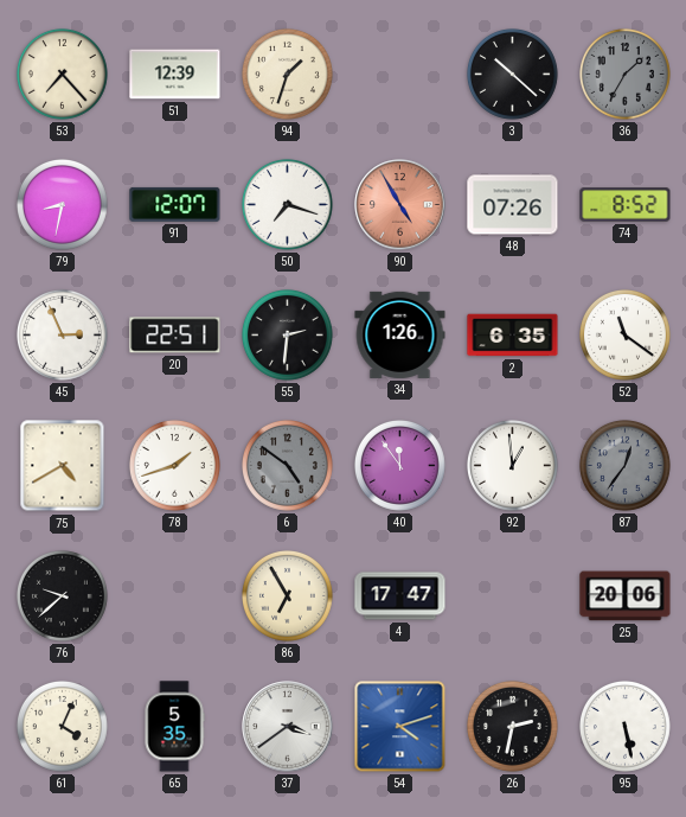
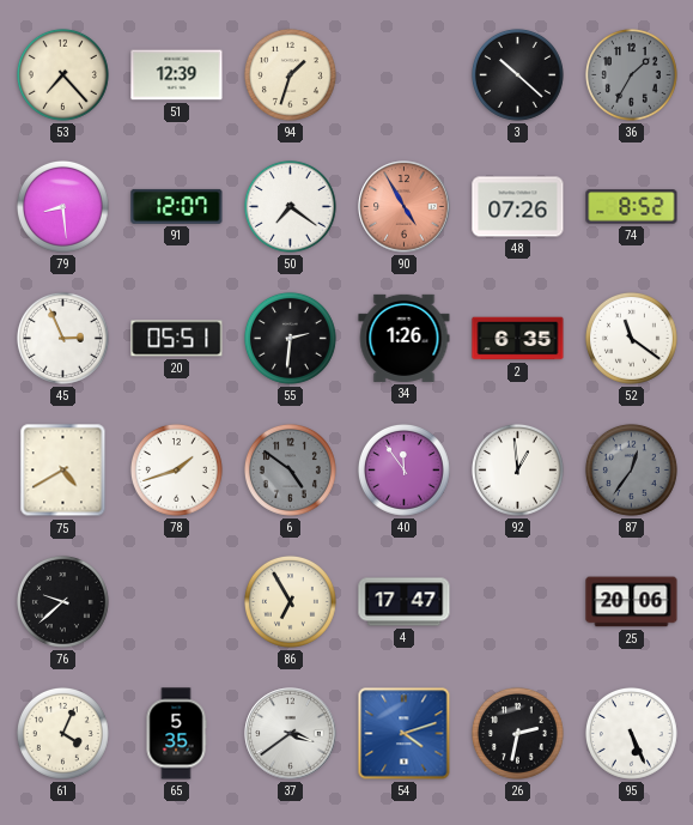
79: 8:32 -> 8:29 (62, 206)
50: 7:18 -> 7:21 (290, 206)
20: 22:51 -> 05:51 (177, 339)
95: 5:28 -> 5:26 (631, 733)
